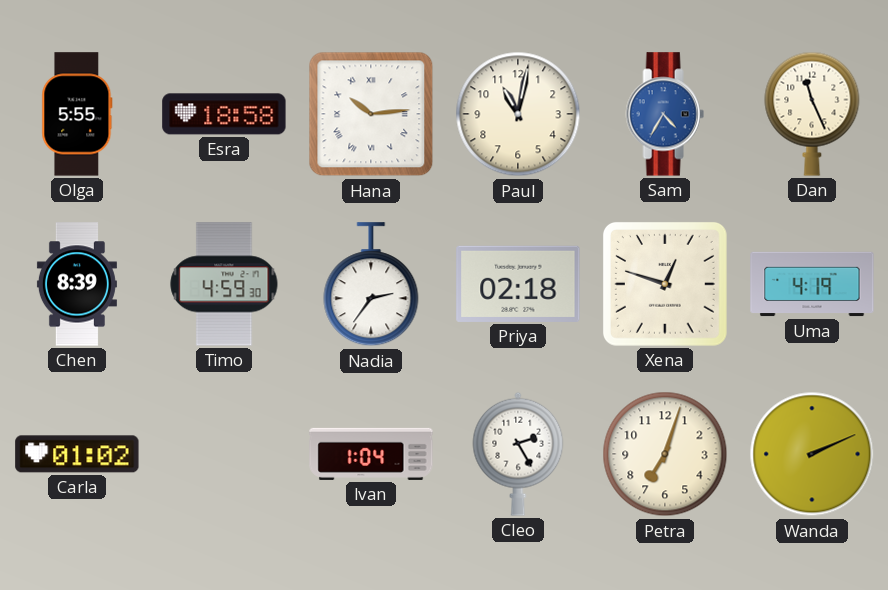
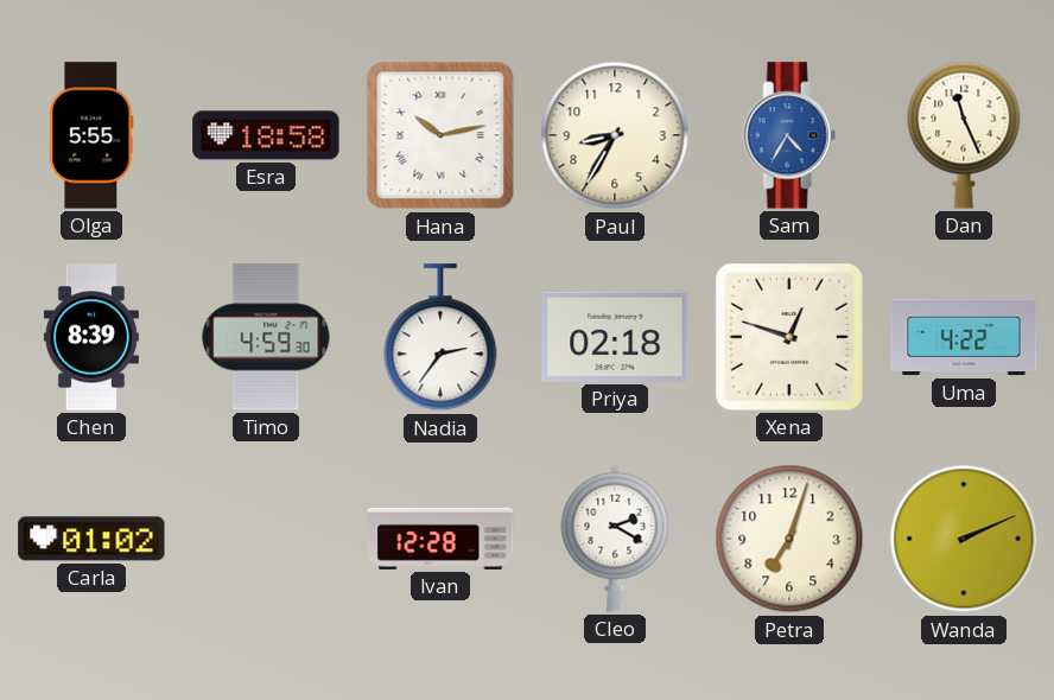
Hana: 10:14 -> 10:13 (440, 135)
Paul: 11:02 -> 8:35 (615, 135)
Uma: 4:19 -> 4:22 (964, 337)
Ivan: 1:04 -> 12:28 (440, 539)
Cleo: 2:25 -> 2:20 (615, 539)
